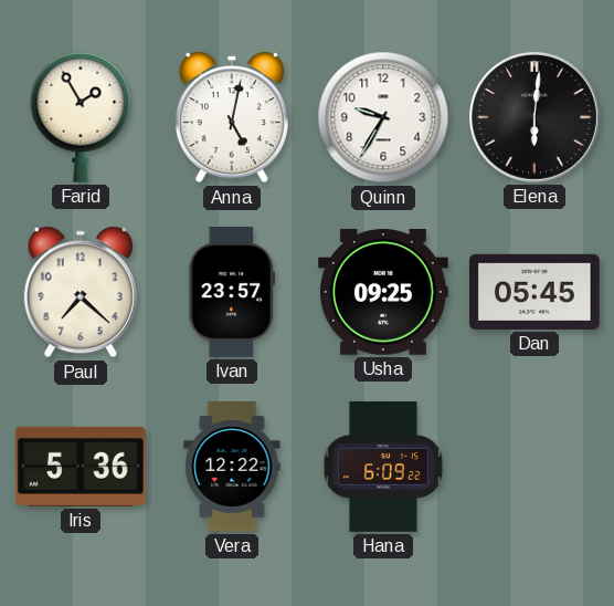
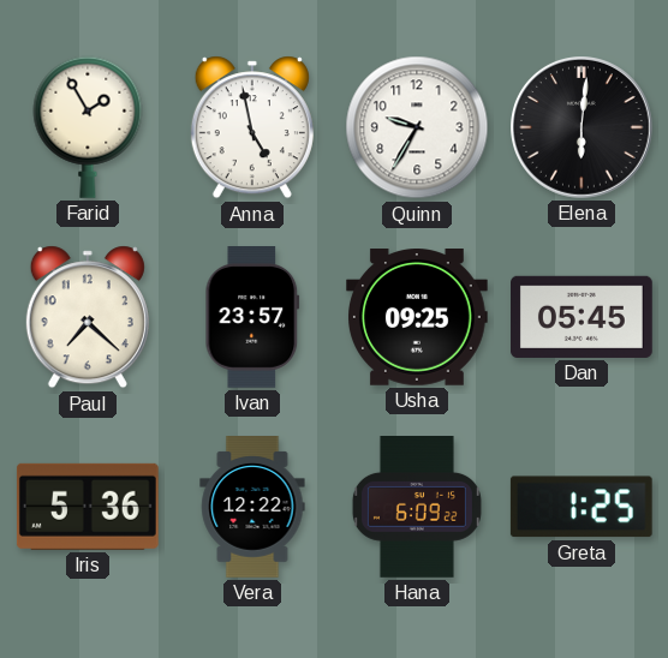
Anna: 5:02 -> 4:58 (252, 127)
Greta: none -> 1:25 (581, 507)
